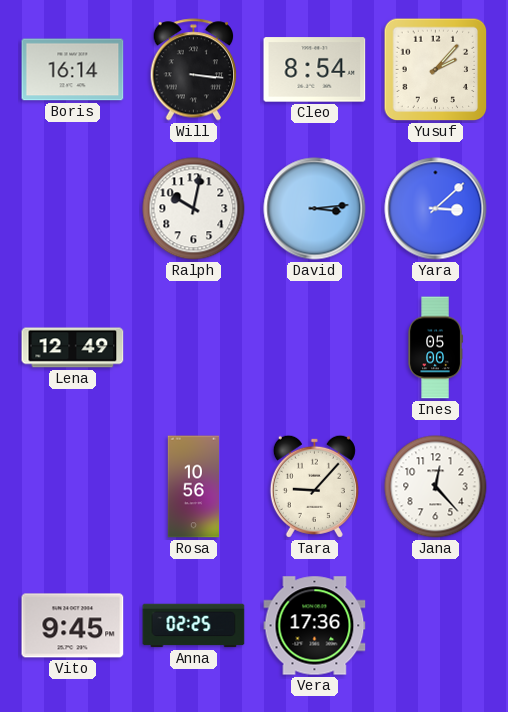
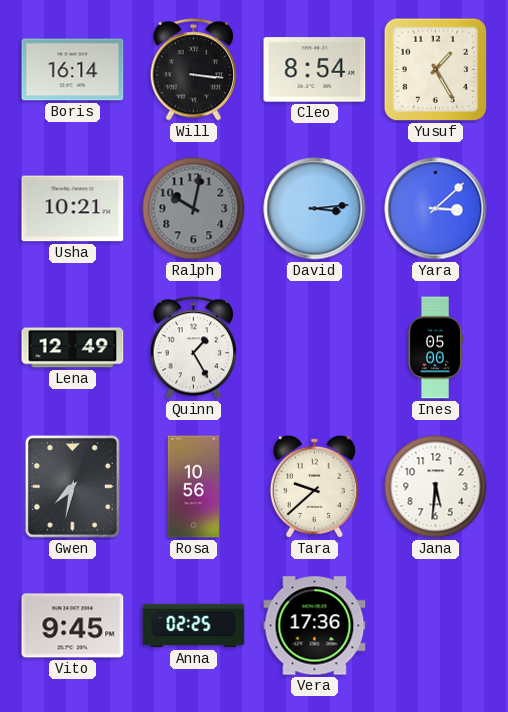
Yusuf: 2:07 -> 1:25 (436, 70)
Usha: none -> 10:21 (73, 209)
Ralph dial: white -> grey (194, 209)
Quinn: none -> 1:25 (194, 348)
Gwen: none -> 7:32 (72, 486)
Tara: 9:07 -> 9:38 (314, 486)
Jana: 12:23 -> 5:31 (436, 487)
